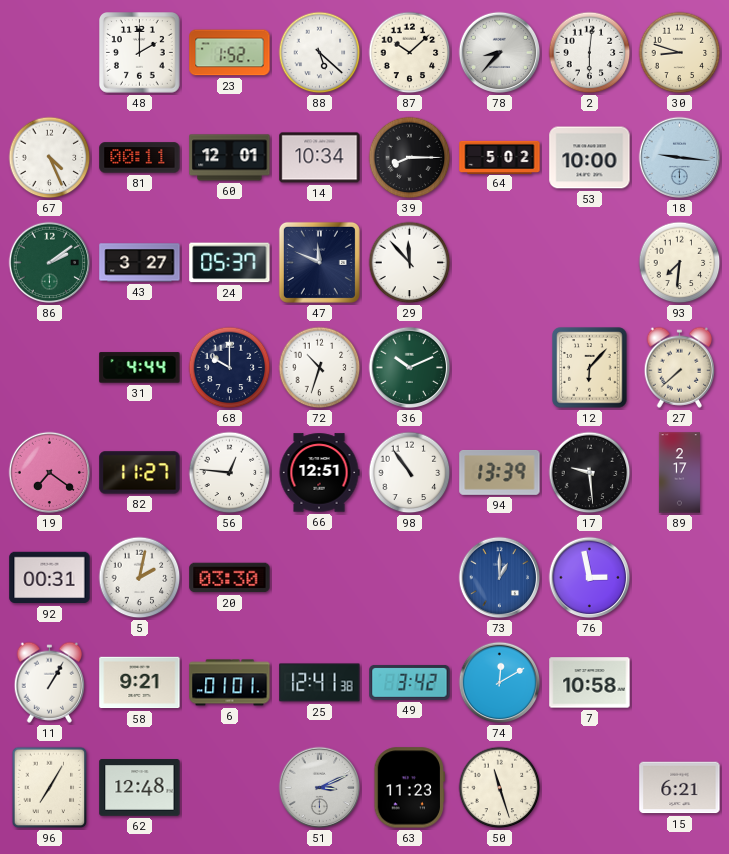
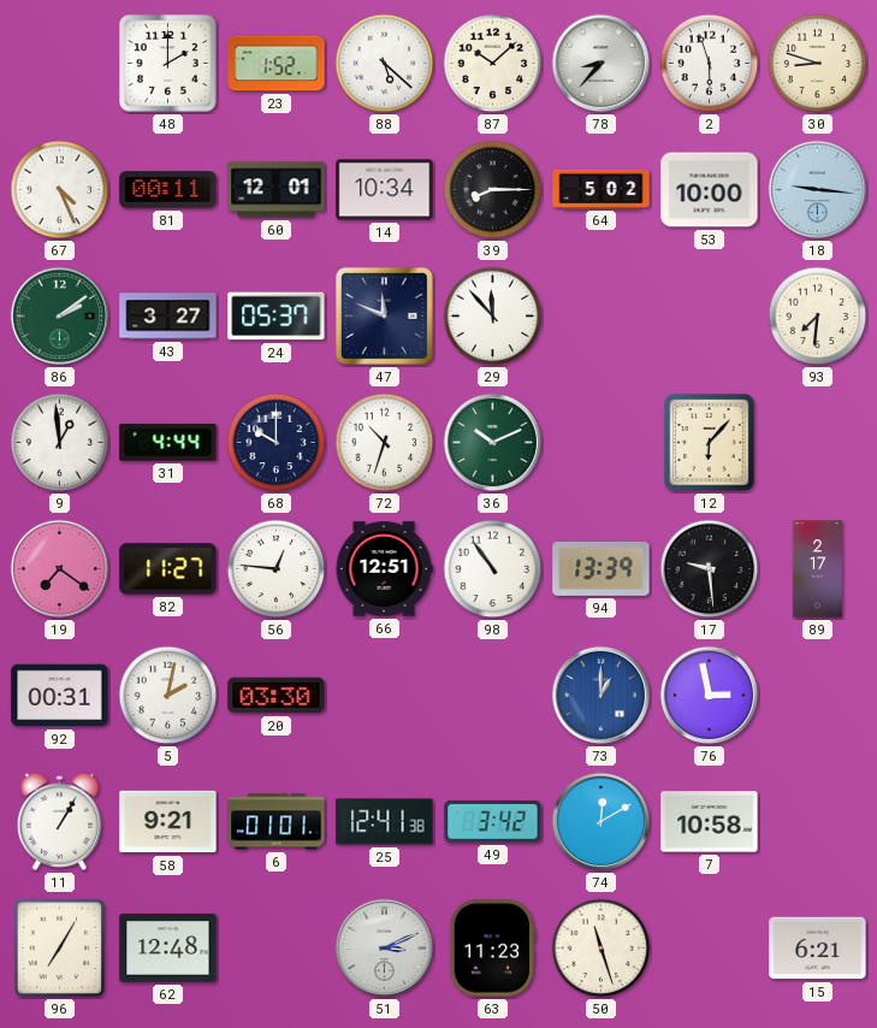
2: 6:01 -> 5:57 (710, 64)
9: none -> 12:59 (60, 443)
27: 7:38 -> none (679, 367)
